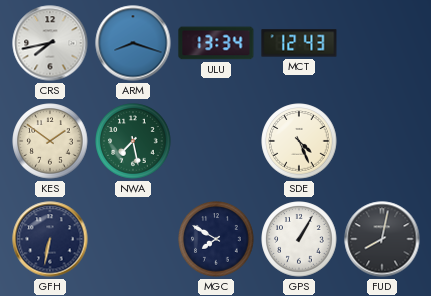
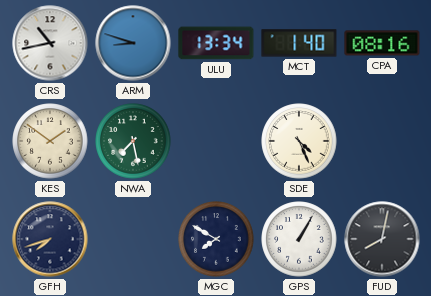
CRS: 7:43 -> 10:43 (50, 43)
ARM: 8:18 -> 8:48 (133, 43)
MCT: 12:43 -> 1:40 (299, 43)
CPA: none -> 08:16 (382, 43)
GFH: 6:32 -> 7:42 (50, 239)
